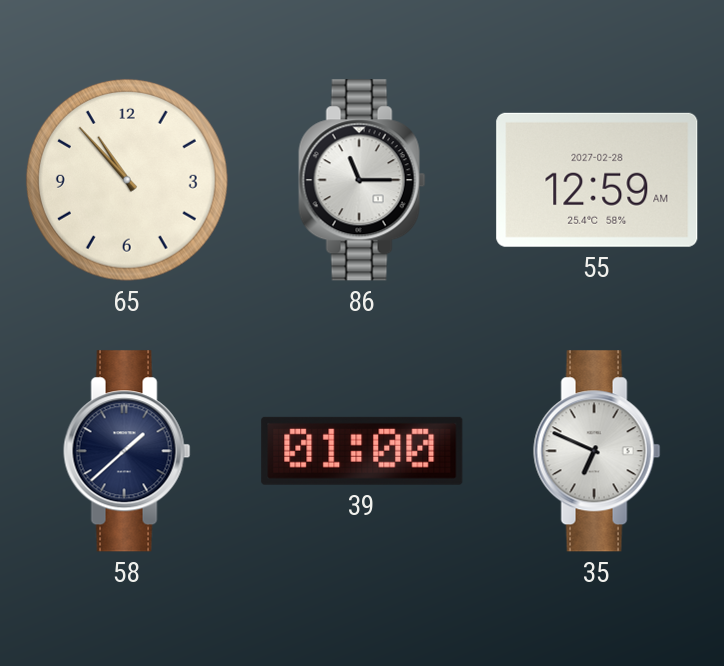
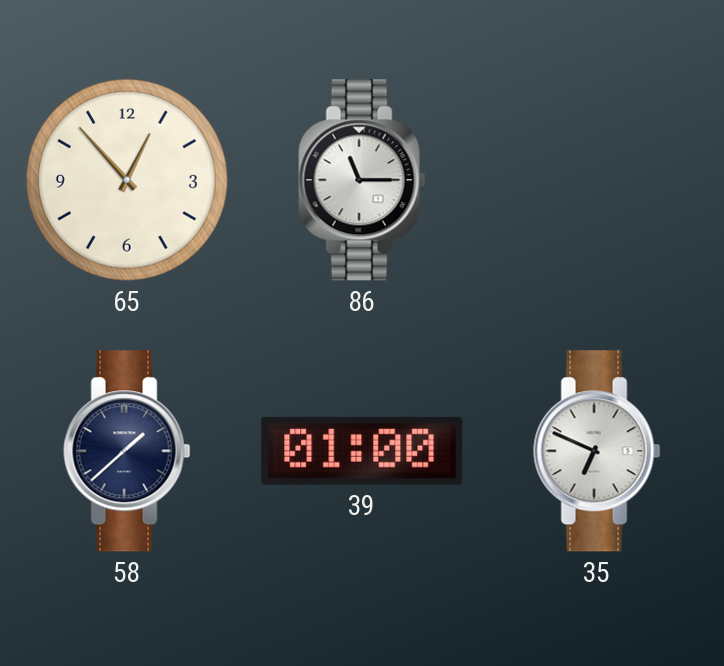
65: 10:53 -> 12:53 (127, 180)
55: 12:59 -> none (597, 180)
